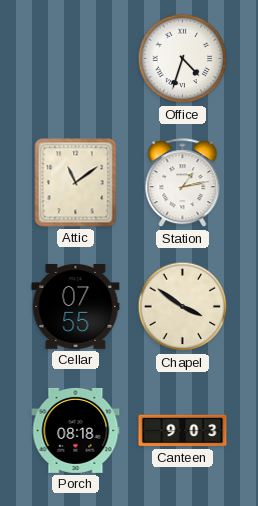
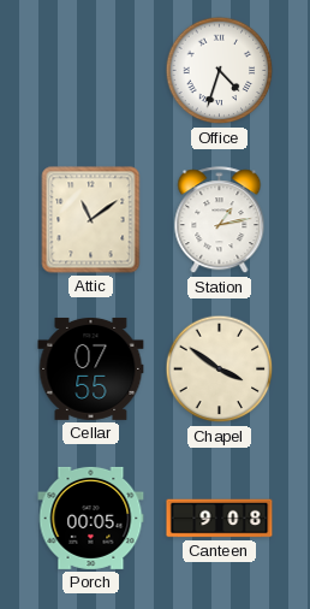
Porch: 08:18 -> 00:05 (91, 518)
Canteen: 9:03 -> 9:08 (220, 519)
